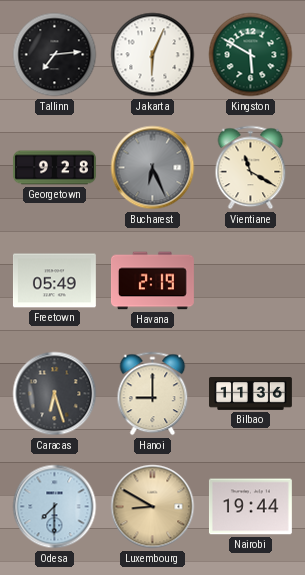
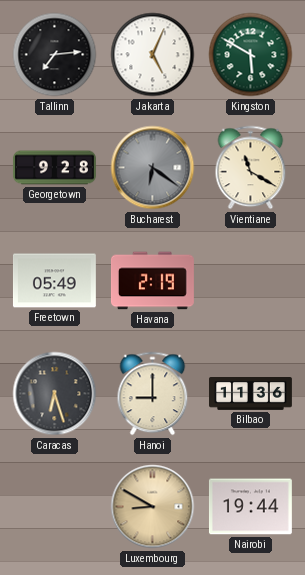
Jakarta: 6:04 -> 5:04 (153, 55)
Bucharest: 6:26 -> 6:21 (153, 168)
Odesa: 7:30 -> none (55, 507)
